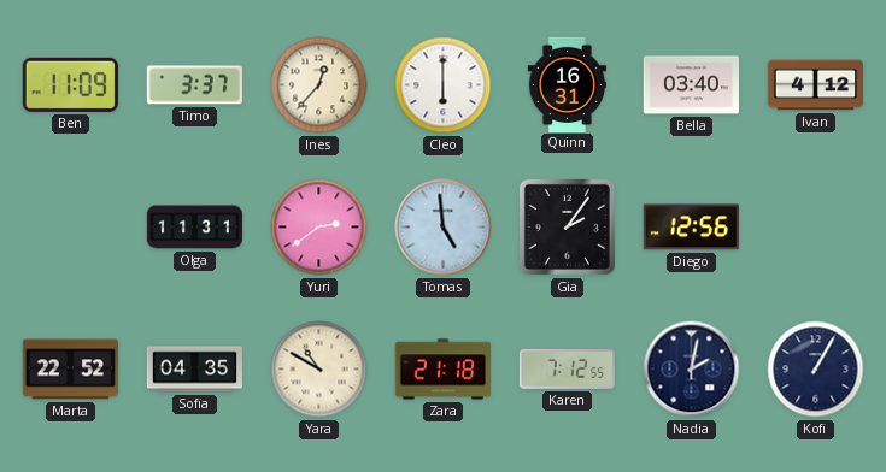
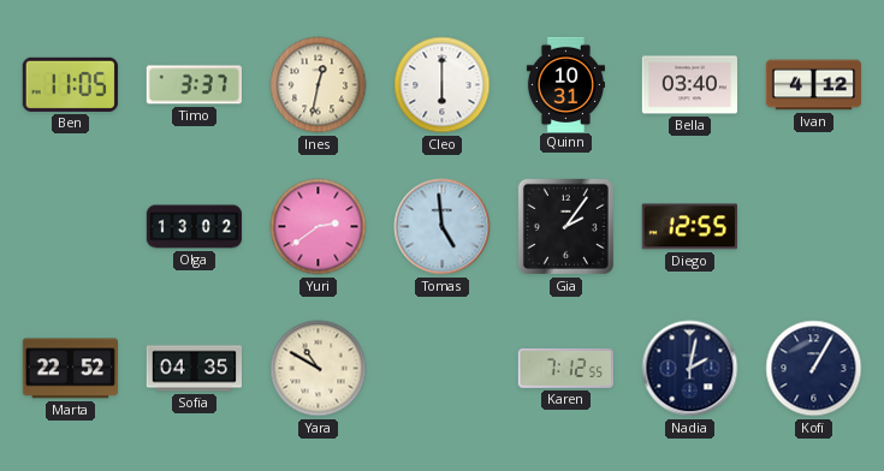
Ben: 11:09 -> 11:05 (70, 84)
Ines: 12:37 -> 12:32 (319, 85)
Quinn: 16:31 -> 10:31 (565, 84)
Olga: 11:31 -> 13:02 (194, 227)
Diego: 12:56 -> 12:55 (689, 227)
Zara: 21:18 -> none (442, 370)
